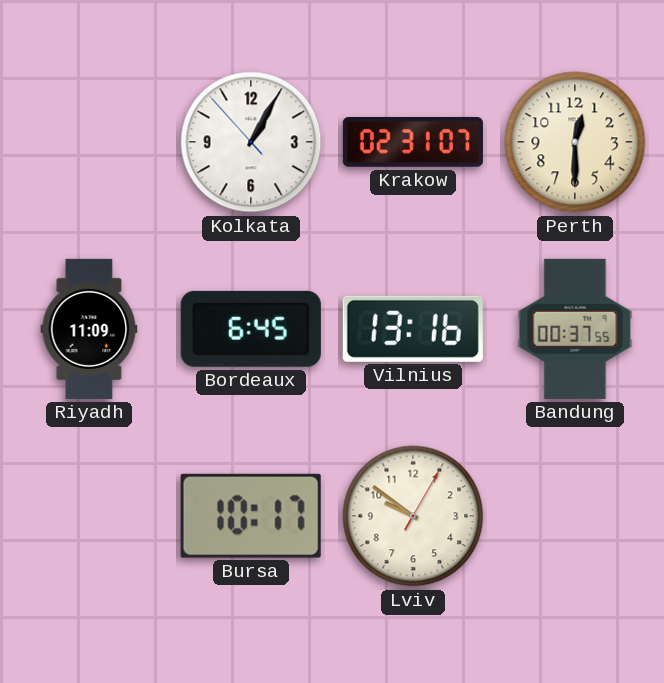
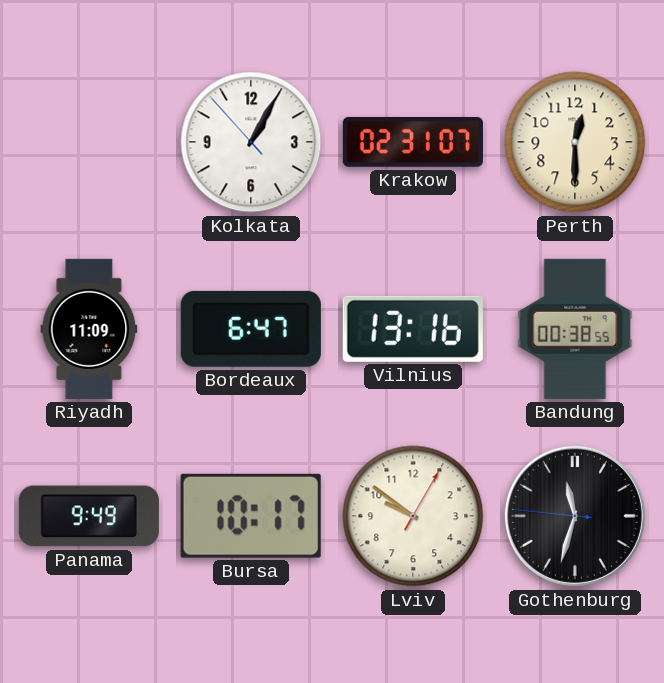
Bordeaux: 6:45 -> 6:47 (251, 329)
Bandung: 00:37 -> 00:38 (575, 329)
Panama: none -> 9:49 (89, 516)
Gothenburg: none -> 11:32 (575, 516)
